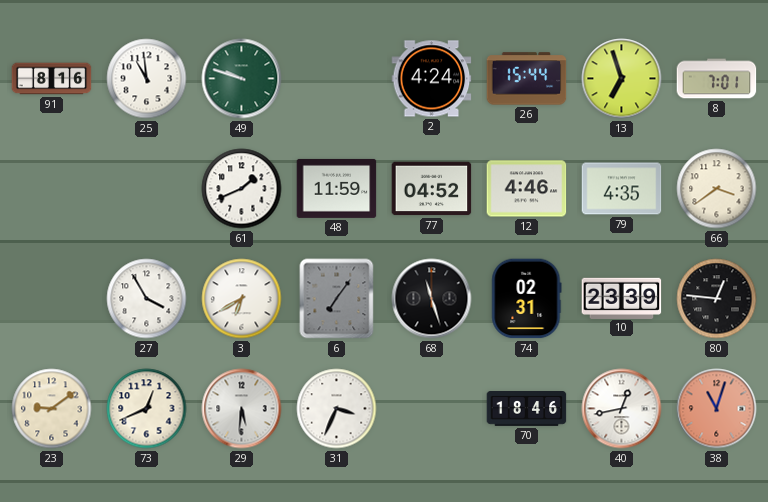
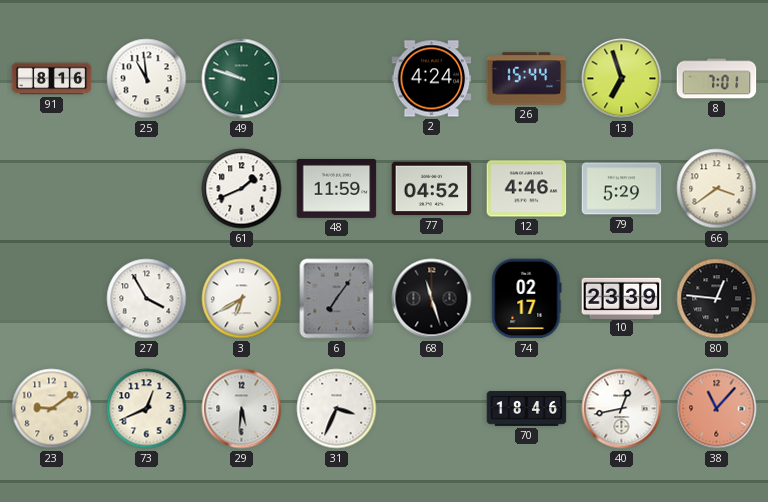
79: 4:35 -> 5:29 (622, 189)
74: 02:31 -> 02:17 (527, 299)
38: 11:03 -> 11:07 (717, 409)
